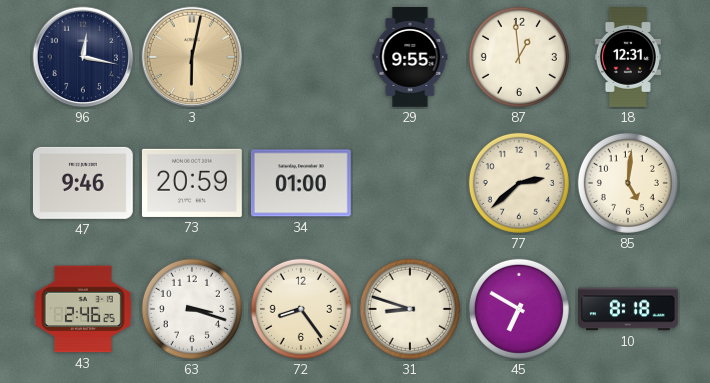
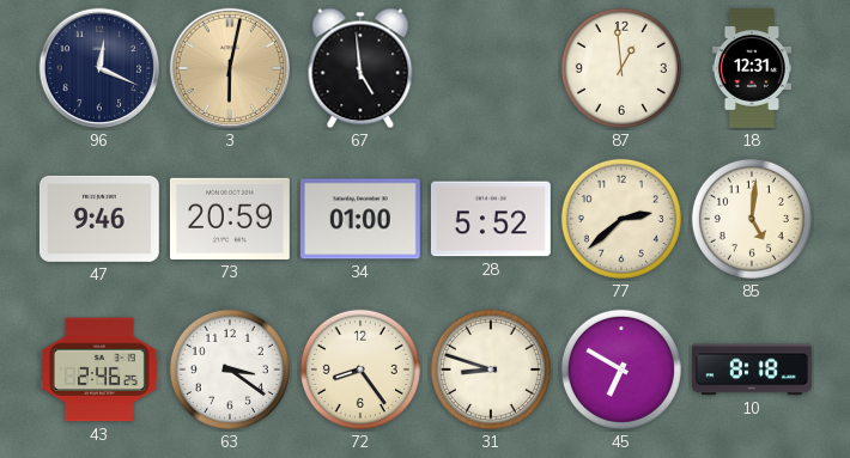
96: 12:17 -> 12:19 (99, 68)
67: none -> 4:59 (360, 68)
29: 9:55 -> none (410, 58)
28: none -> 5:52 (491, 219)
63: 3:18 -> 3:21 (230, 370)
